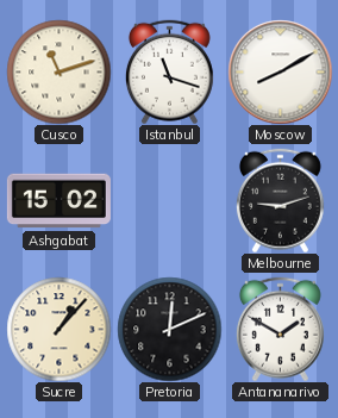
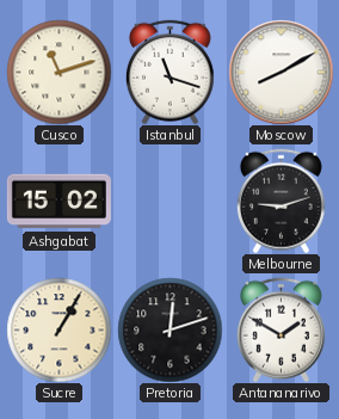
Sucre: 1:07 -> 1:05 (58, 329)
Pretoria: 12:11 -> 12:12 (169, 329)
